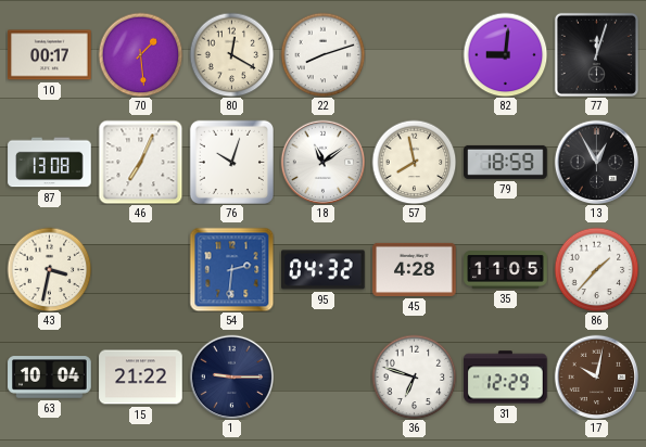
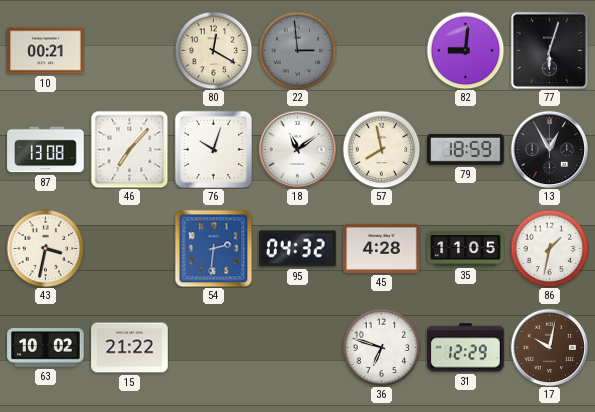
10: 00:17 -> 00:21 (46, 51)
70: 1:29 -> none (140, 54)
22: 8:12 -> 2:59 (297, 50)
22 dial: white -> grey (297, 50)
77: 12:03 -> 6:03 (549, 50)
46: 7:04 -> 7:07 (129, 149)
86: 1:37 -> 1:32 (549, 248)
63: 10:04 -> 10:02 (46, 348)
1: 9:15 -> none (231, 376)
